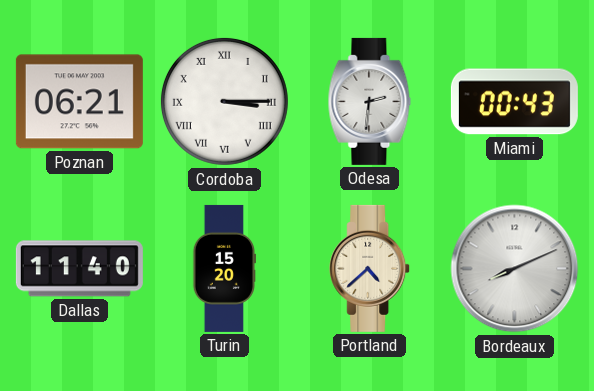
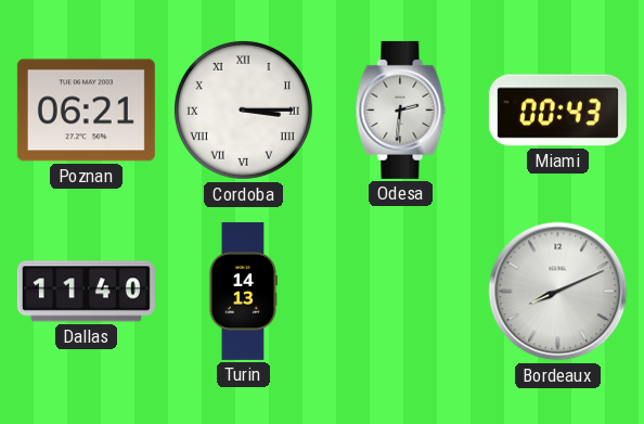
Turin: 15:20 -> 14:13 (242, 291)
Portland: 4:38 -> none (370, 268)
